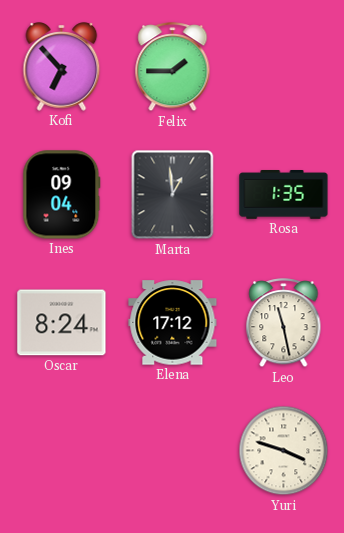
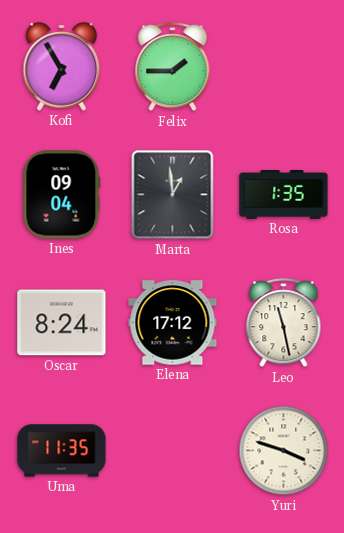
Kofi: 6:53 -> 6:55 (62, 67)
Uma: none -> 11:35 (62, 451)
